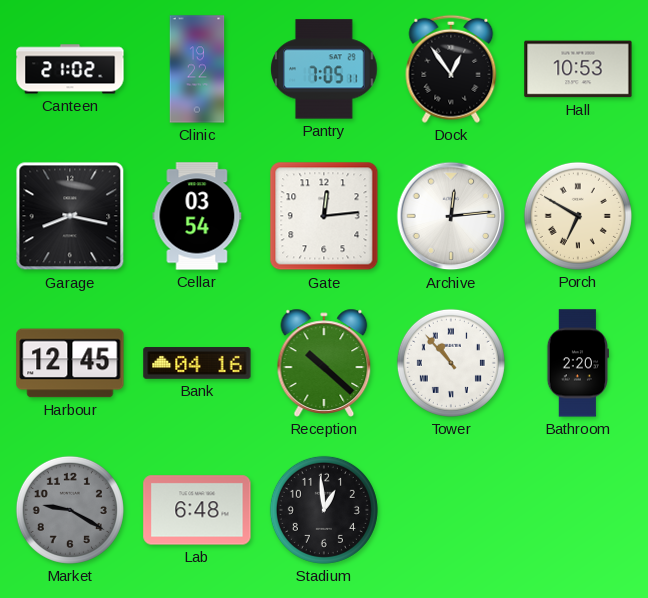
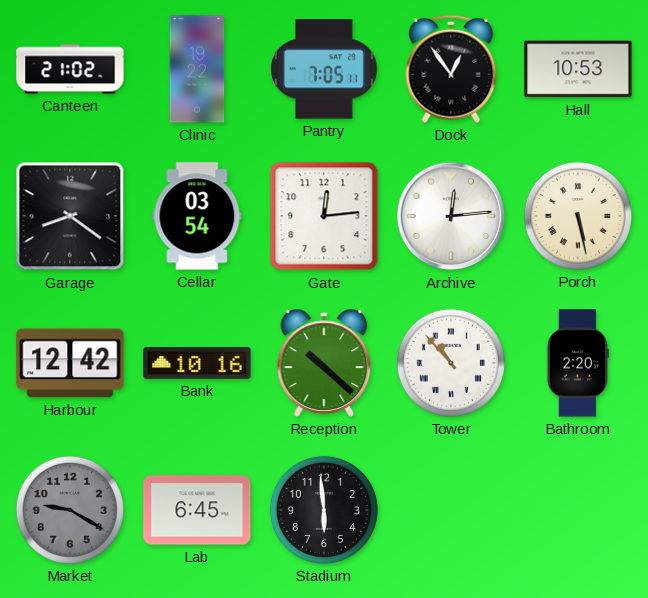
Garage: 8:17 -> 8:21 (70, 216)
Porch: 6:50 -> 5:28 (578, 216)
Harbour: 12:45 -> 12:42 (70, 363)
Bank: 04:16 -> 10:16 (197, 363)
Lab: 6:48 -> 6:45 (197, 510)
Stadium: 12:59 -> 5:59 (324, 510)
